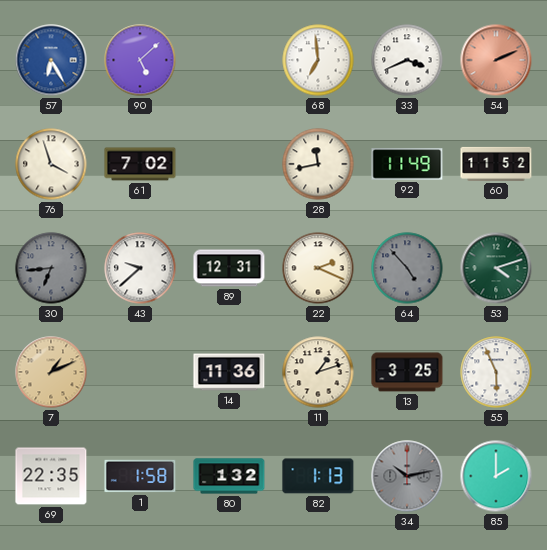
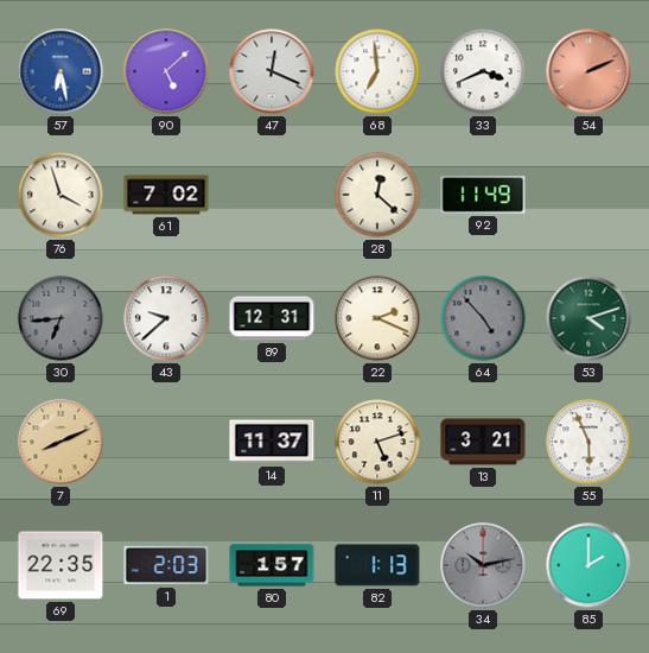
57: 6:25 -> 6:28 (61, 71)
47: none -> 12:19 (272, 71)
28: 11:43 -> 12:22 (377, 195)
60: 11:52 -> none (496, 164)
7: 1:11 -> 8:11 (61, 442)
14: 11:36 -> 11:37 (272, 442)
11: 1:12 -> 5:12 (377, 442)
13: 3:25 -> 3:21 (483, 442)
1: 1:58 -> 2:03 (166, 565)
80: 1:32 -> 1:57 (272, 565)
